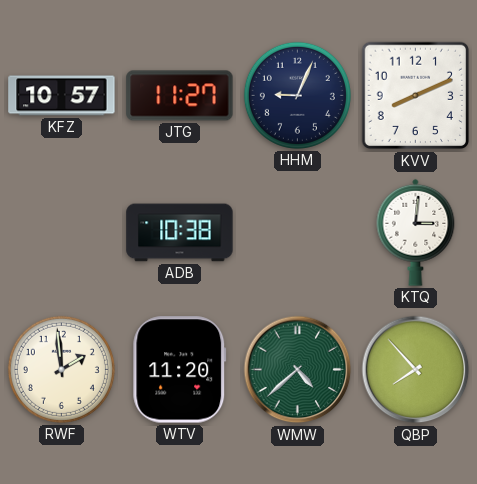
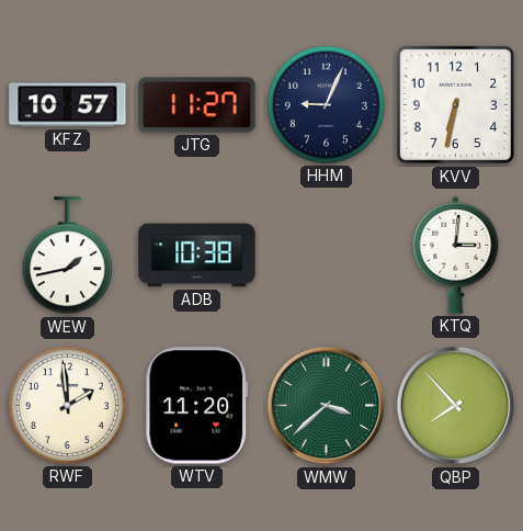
KVV: 8:11 -> 6:32 (456, 105)
WEW: none -> 1:43 (67, 256)
WMW: 4:38 -> 3:38 (327, 406)
